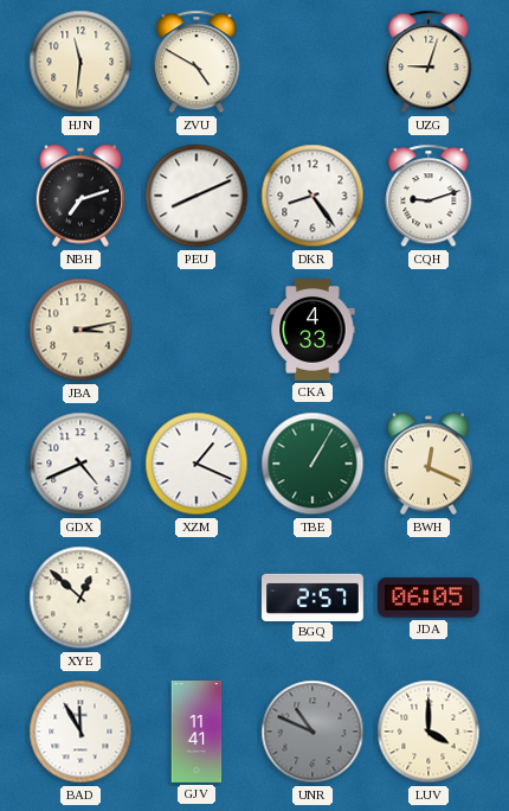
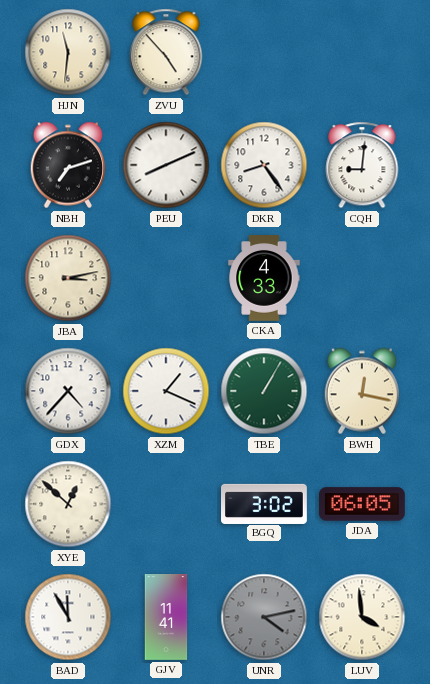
ZVU: 4:50 -> 4:53 (166, 52)
UZG: 9:03 -> none (429, 62)
CQH: 9:12 -> 9:01 (362, 165)
GDX: 4:41 -> 4:37 (68, 391)
BWH: 12:19 -> 12:17 (362, 391)
BGQ: 2:57 -> 3:02 (265, 503)
UNR: 10:49 -> 4:13 (264, 617)
LUV: 4:00 -> 3:59 (362, 617)
